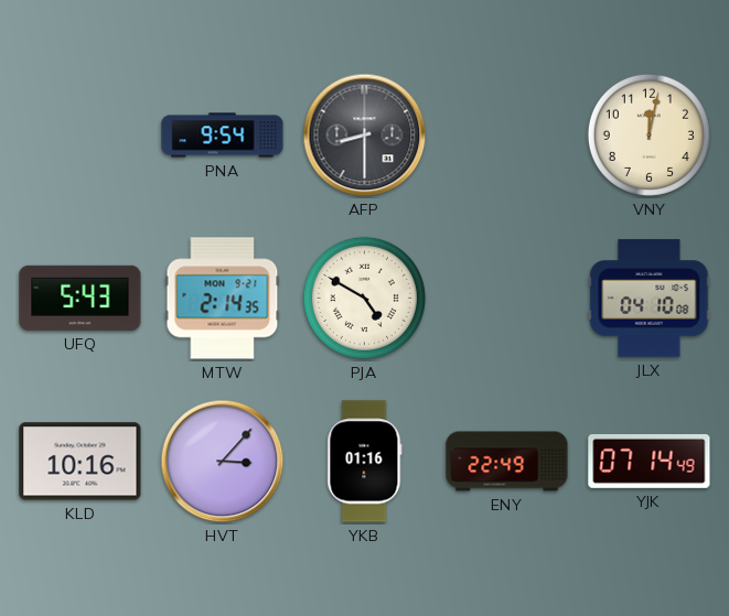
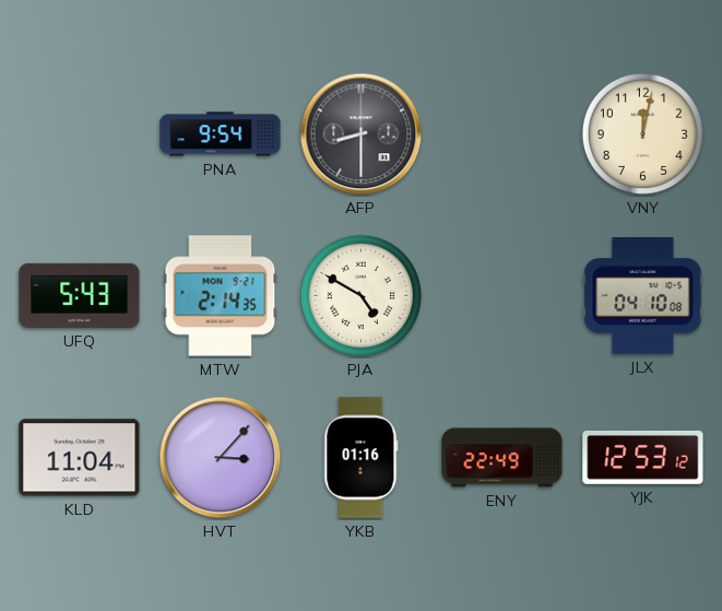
KLD: 10:16 -> 11:04 (80, 458)
YJK: 07:14 -> 12:53 (643, 457)
